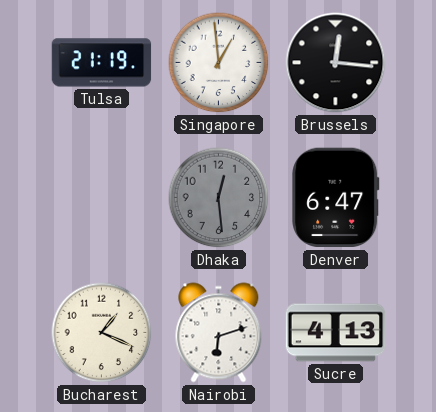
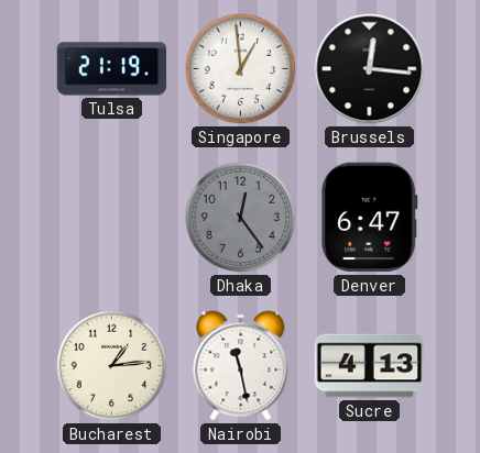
Dhaka: 12:29 -> 12:24 (241, 218)
Bucharest: 1:19 -> 1:14 (112, 366)
Nairobi: 6:12 -> 11:28 (241, 366)
